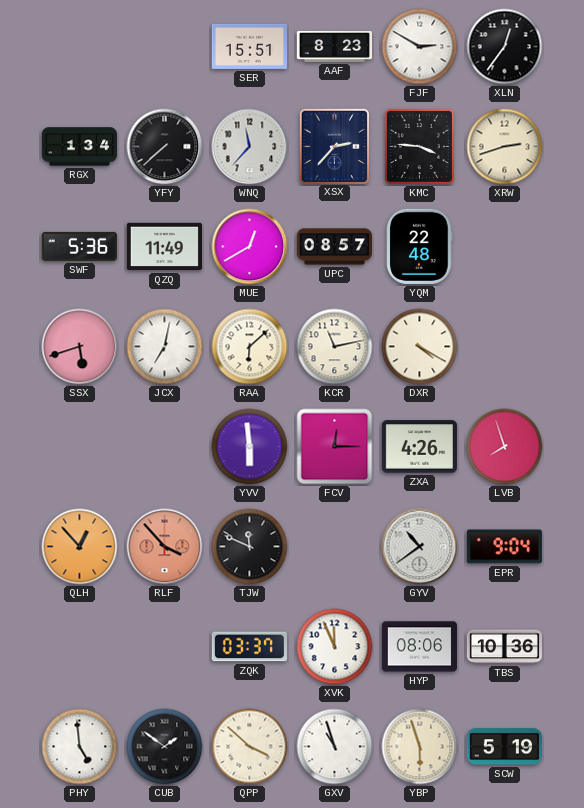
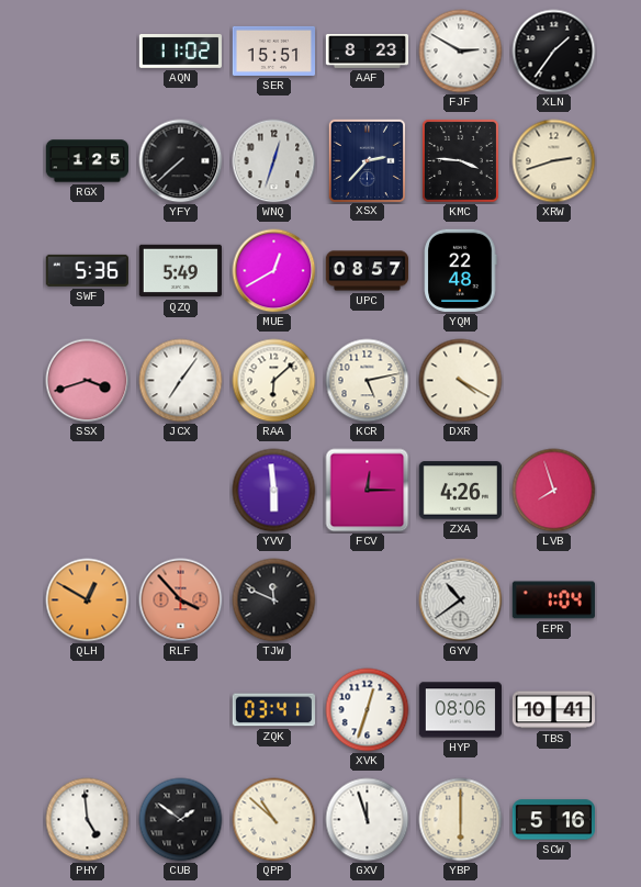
AQN: none -> 11:02 (180, 52)
XLN: 12:36 -> 1:36 (554, 52)
RGX: 1:34 -> 1:25 (87, 161)
WNQ: 11:37 -> 12:33 (274, 161)
QZQ: 11:49 -> 5:49 (180, 271)
SSX: 5:42 -> 3:42 (88, 381)
JCX: 7:02 -> 7:06 (181, 381)
KCR: 11:13 -> 5:13 (368, 381)
QLH: 12:53 -> 12:50 (88, 600)
EPR: 9:04 -> 1:04 (553, 600)
ZQK: 03:37 -> 03:41 (273, 710)
XVK: 11:56 -> 12:33 (368, 710)
TBS: 10:36 -> 10:41 (553, 710)
QPP: 3:52 -> 10:52 (274, 820)
GXV: 10:57 -> 11:57 (368, 820)
YBP: 5:57 -> 6:00 (461, 820)
SCW: 5:19 -> 5:16 (553, 820)
